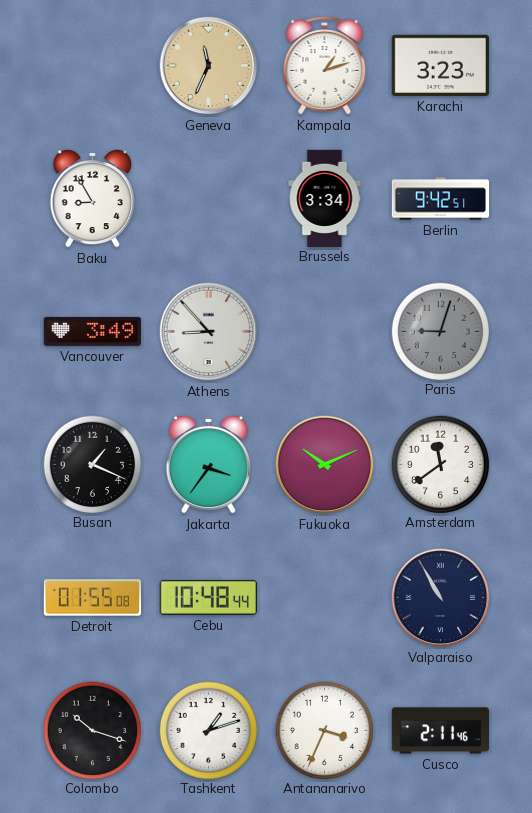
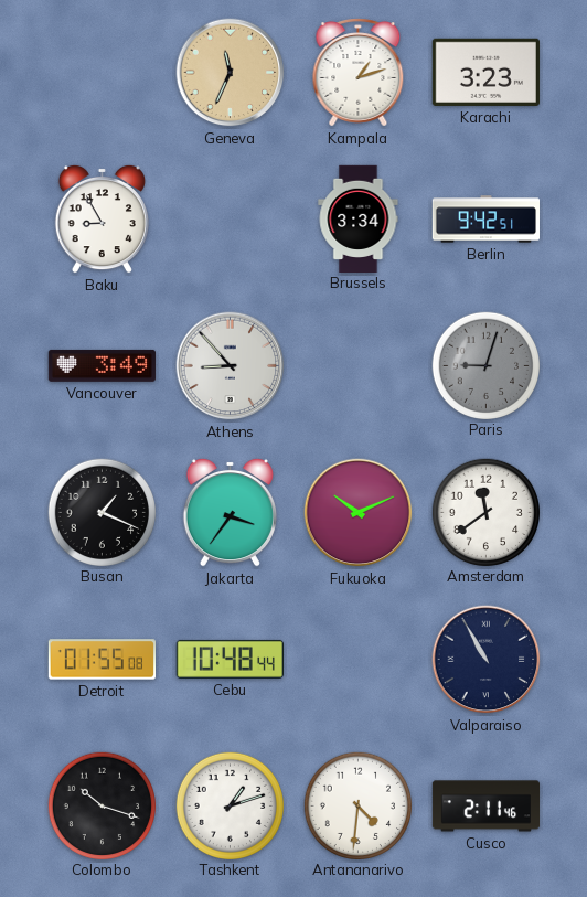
Antananarivo: 3:34 -> 4:31 (357, 805)
